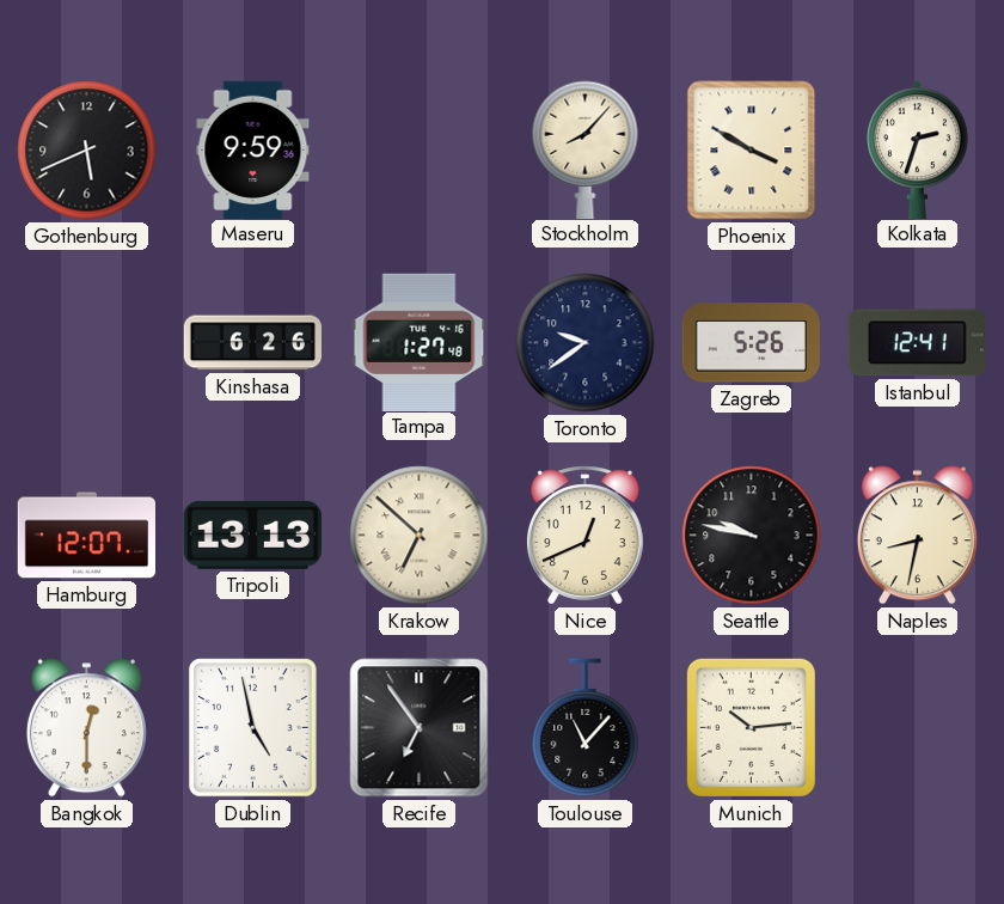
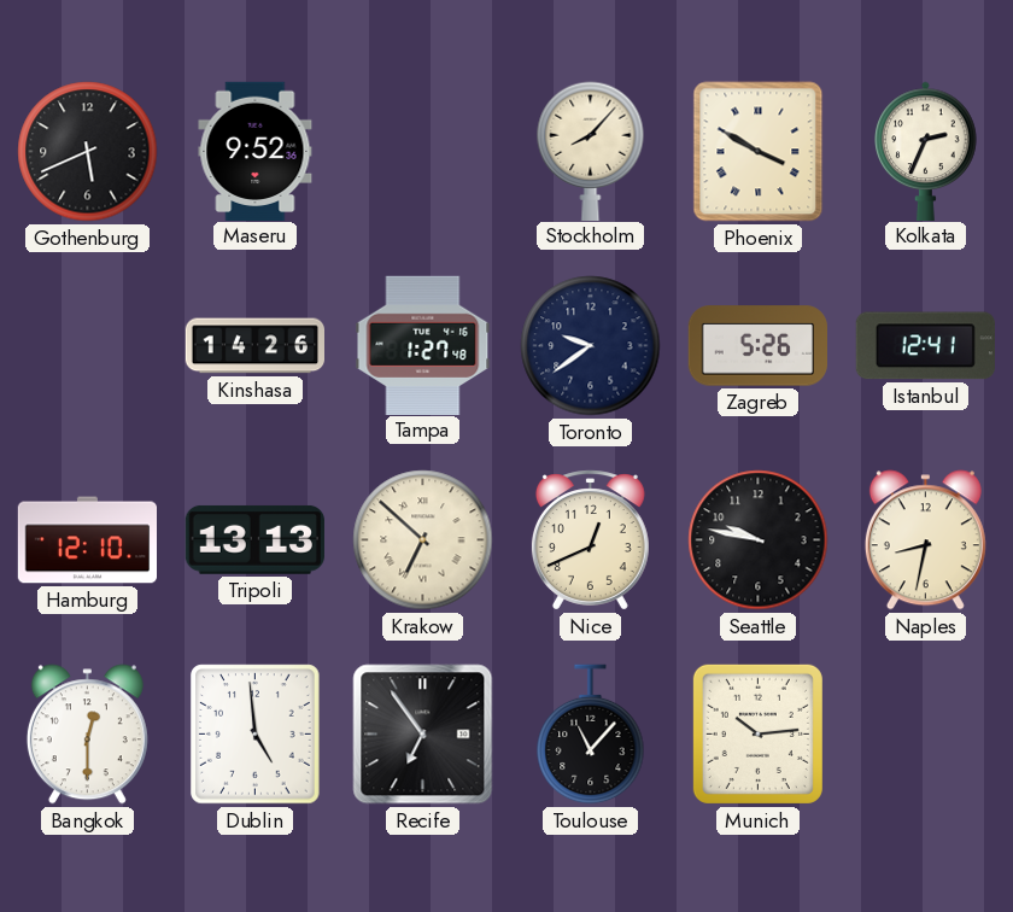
Maseru: 9:59 -> 9:52 (256, 151)
Kolkata: 2:33 -> 2:34 (926, 151)
Kinshasa: 6:26 -> 14:26 (254, 346)
Hamburg: 12:07 -> 12:10 (88, 540)
Dublin: 4:58 -> 4:59 (256, 735)
